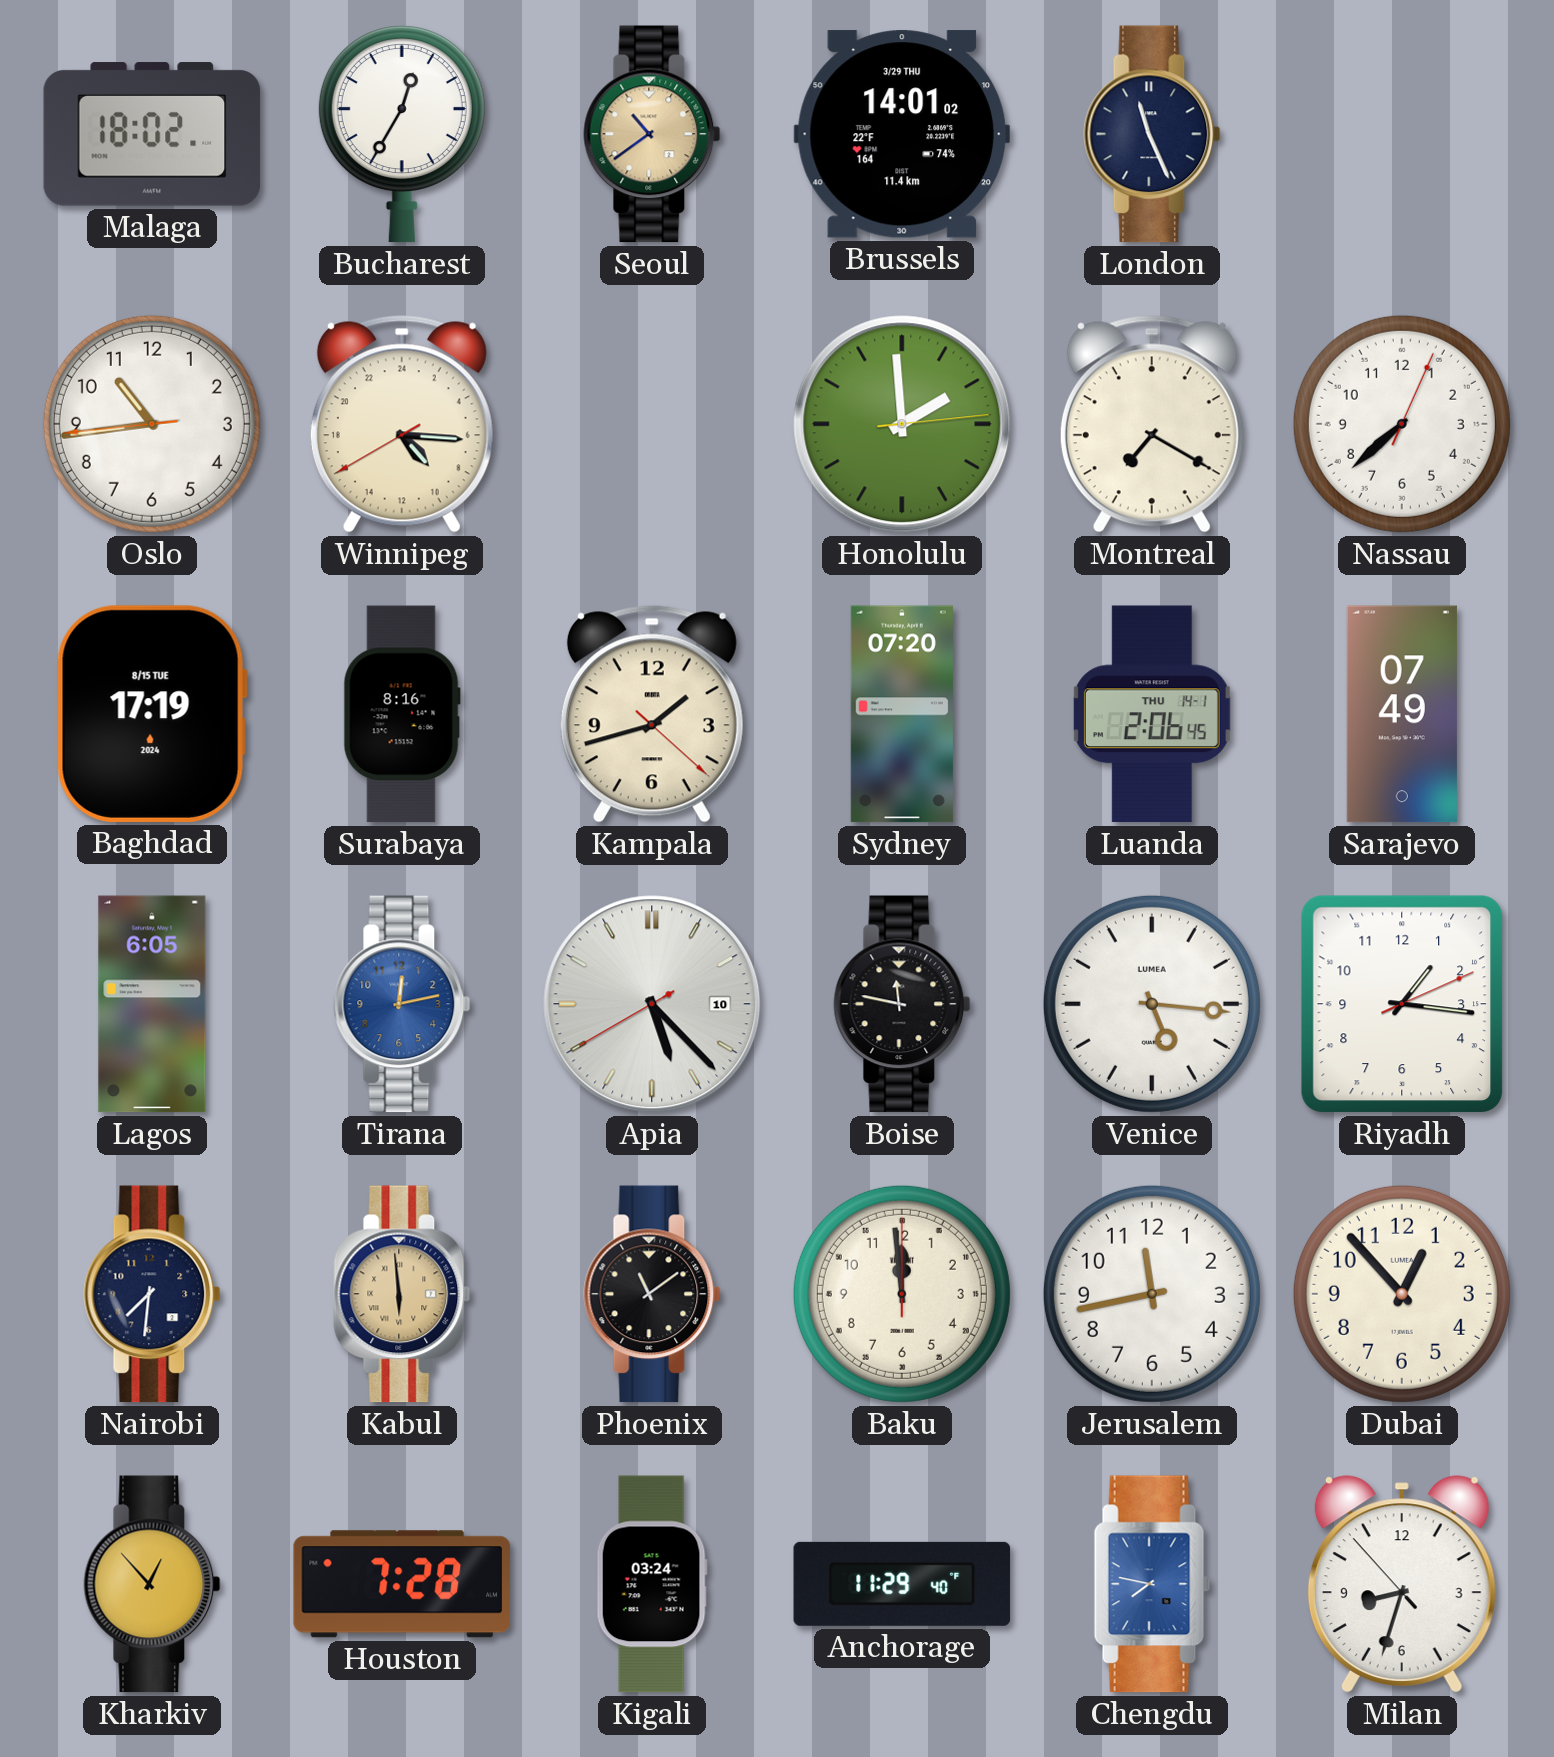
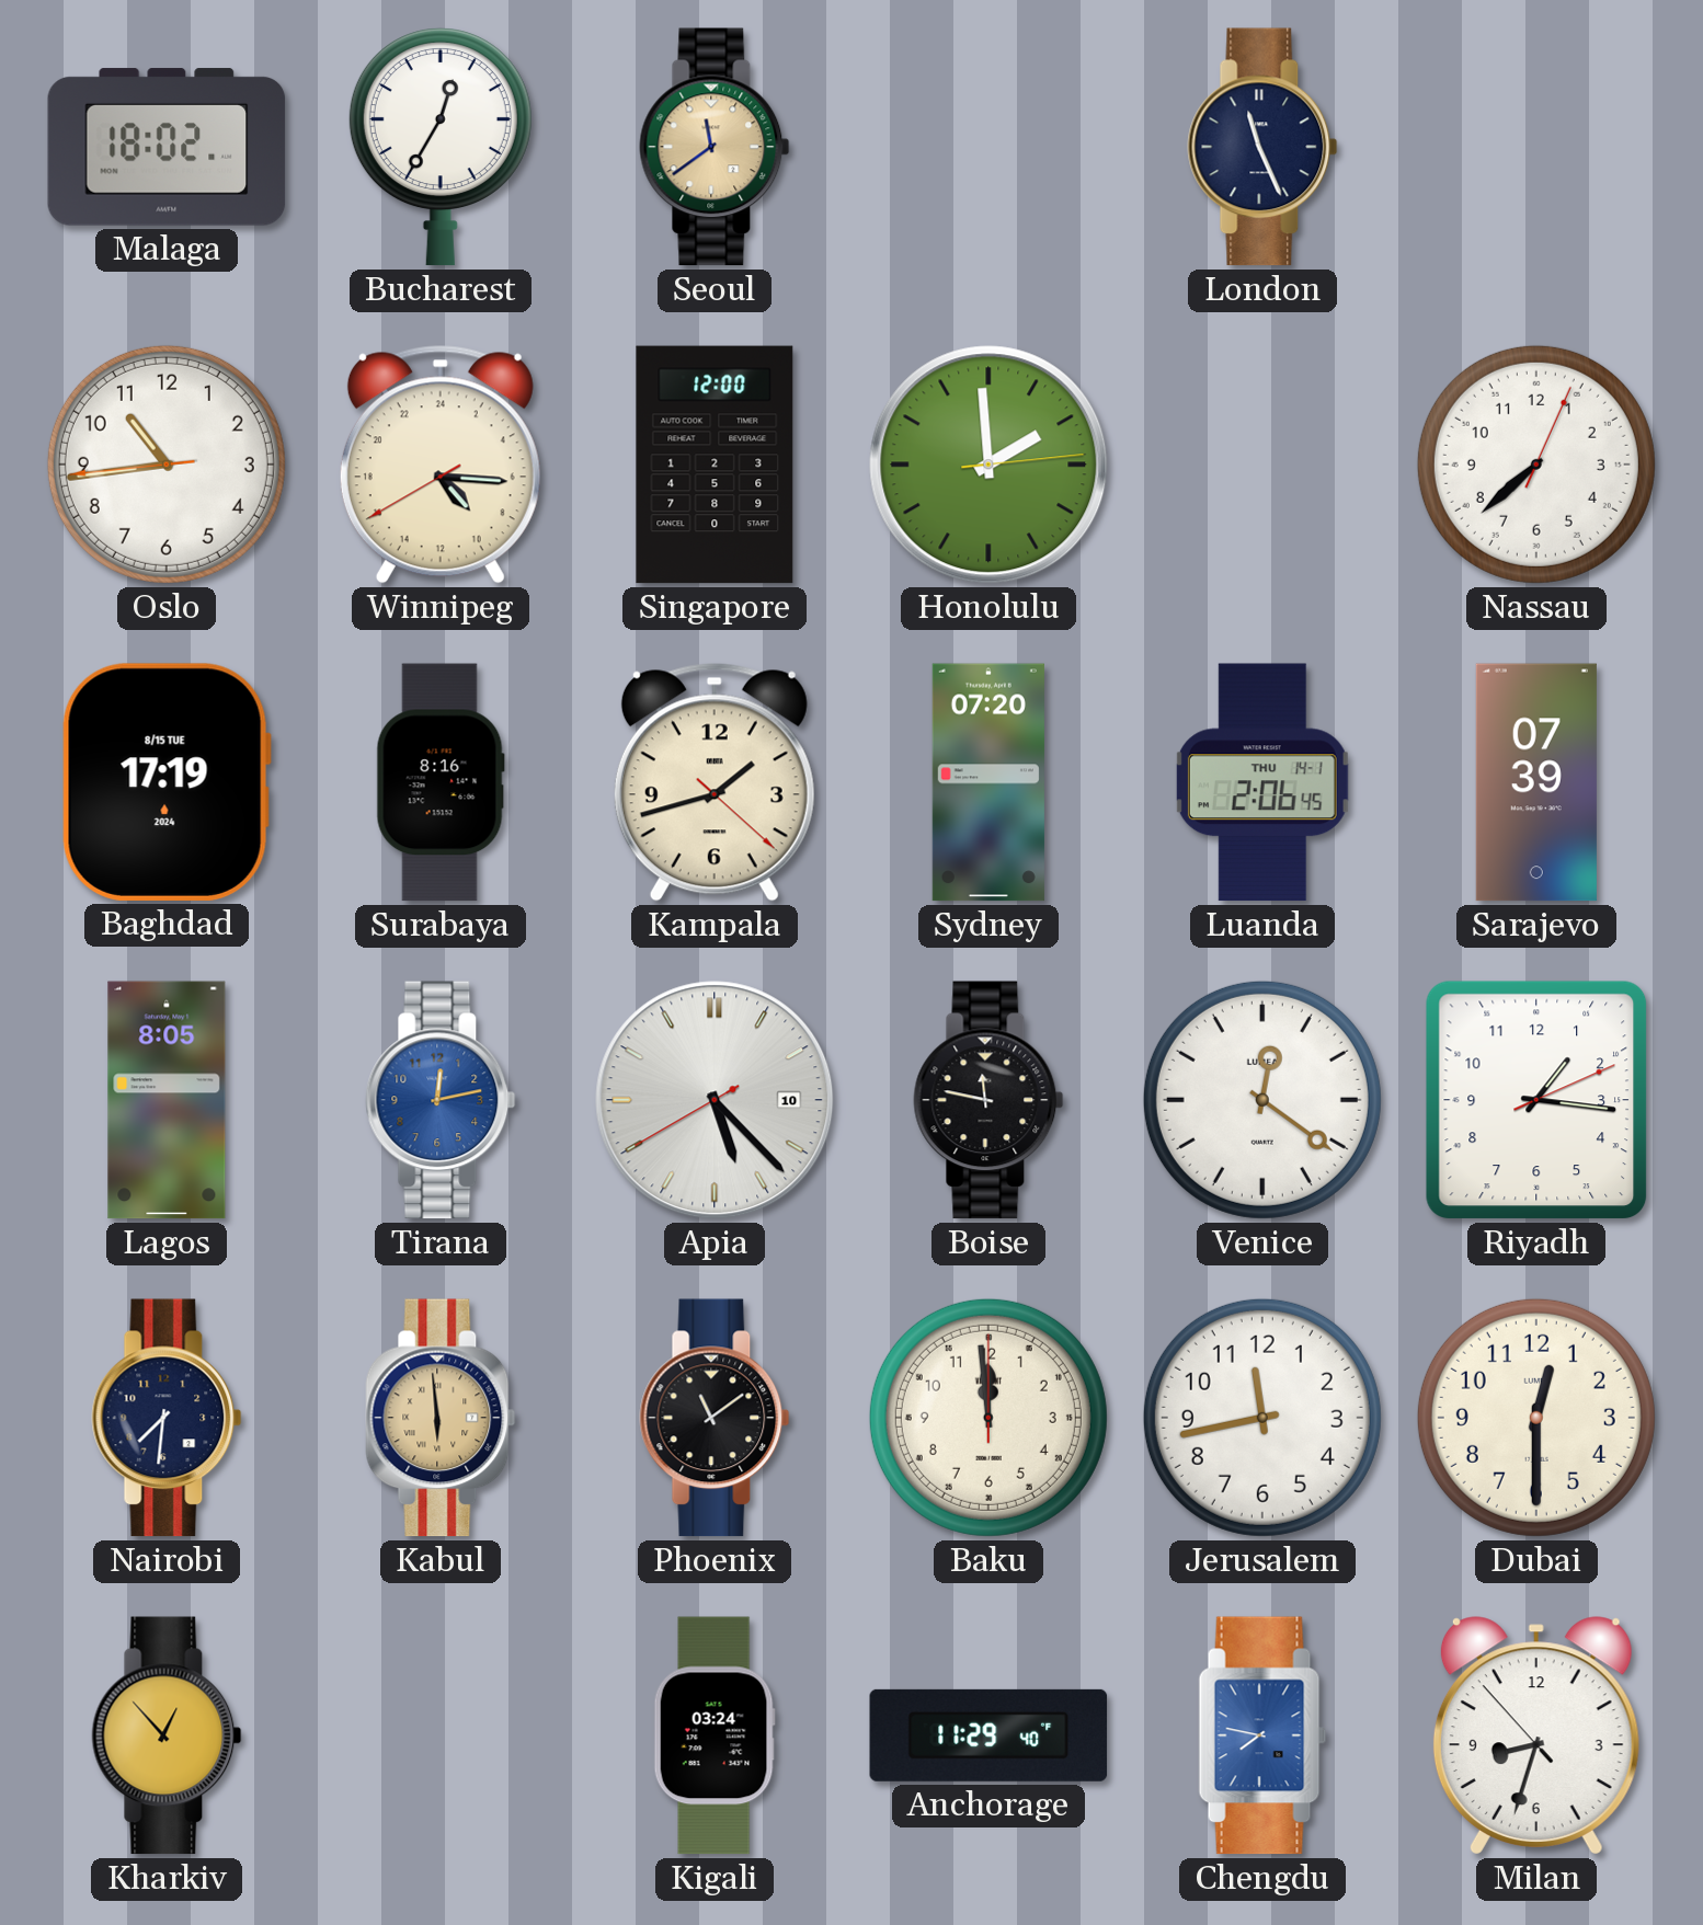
Seoul: 10:39 -> 11:39 (715, 147)
Brussels: 14:01 -> none (902, 134)
Singapore: none -> 12:00 (715, 465)
Montreal: 7:20 -> none (1152, 424)
Sarajevo: 07:49 -> 07:39 (1536, 782)
Lagos: 6:05 -> 8:05 (167, 1100)
Venice: 5:16 -> 12:21 (1262, 1100)
Dubai: 12:53 -> 12:30 (1536, 1418)
Houston: 7:28 -> none (402, 1584)
